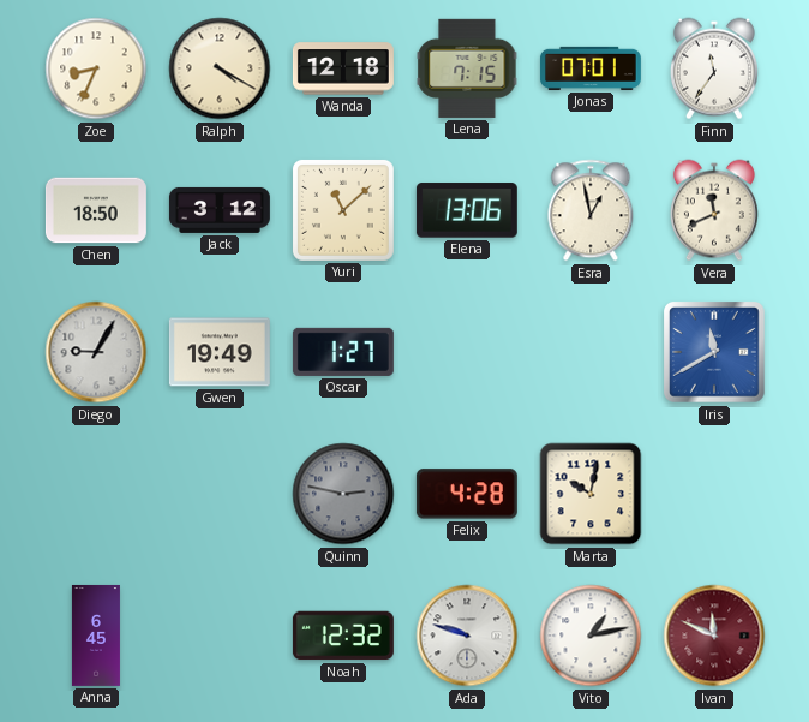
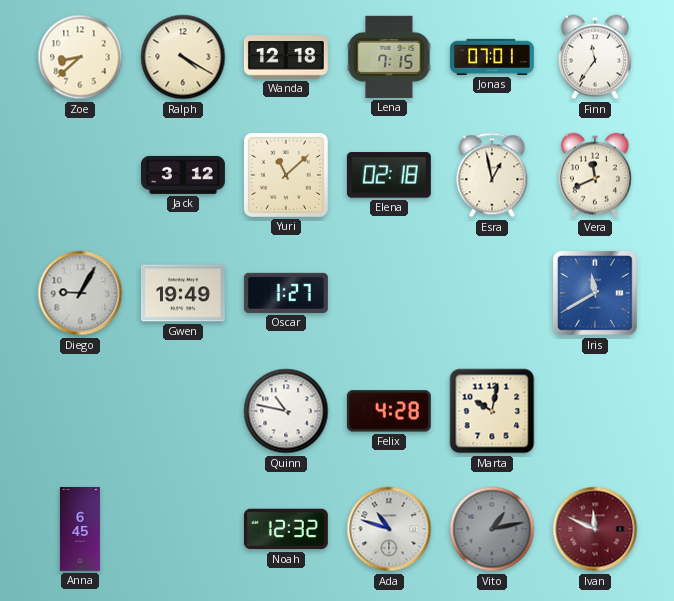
Zoe: 8:34 -> 8:38 (80, 57)
Chen: 18:50 -> none (96, 210)
Elena: 13:06 -> 02:18 (389, 175)
Quinn: 2:47 -> 10:47 (286, 411)
Quinn dial: grey -> white (286, 411)
Ada: 9:48 -> 10:48 (389, 529)
Vito dial: white -> grey (492, 529)
